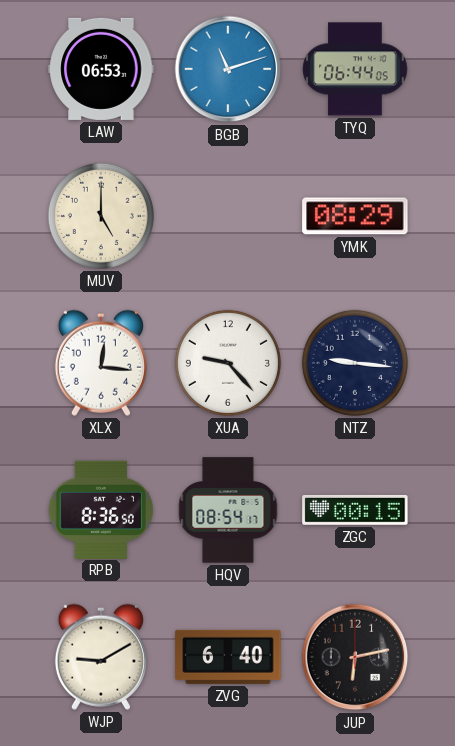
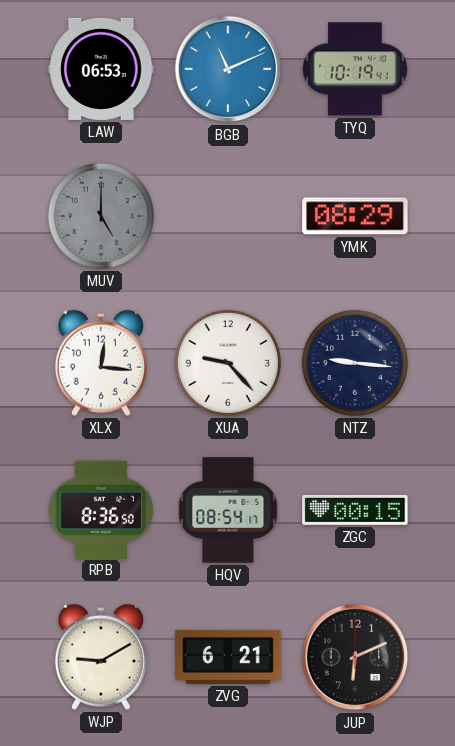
BGB: 11:12 -> 11:11 (228, 69)
TYQ: 06:44 -> 10:19 (355, 69)
MUV dial: cream -> grey (101, 216)
ZVG: 6:40 -> 6:21 (228, 657)
JUP: 6:13 -> 6:11 (355, 657)
